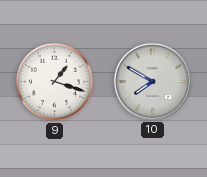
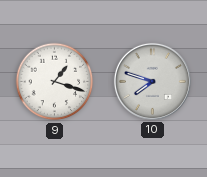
10: 7:50 -> 7:48 (152, 81)
